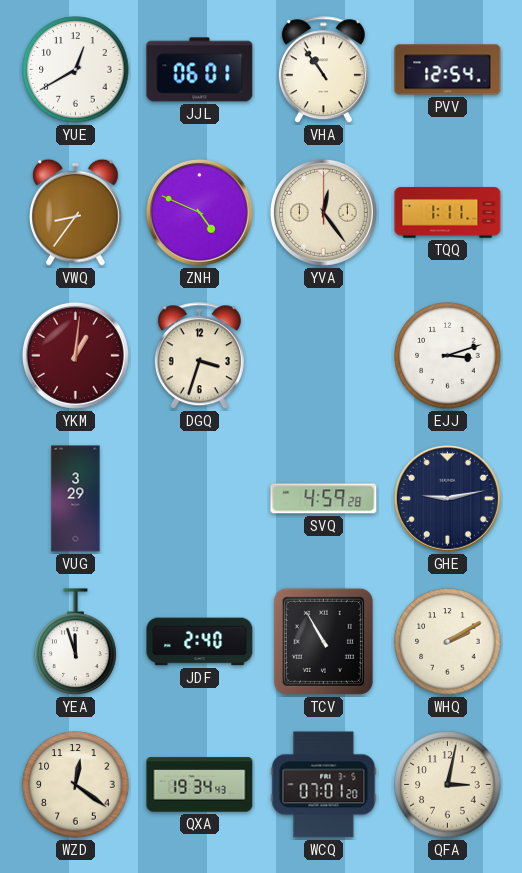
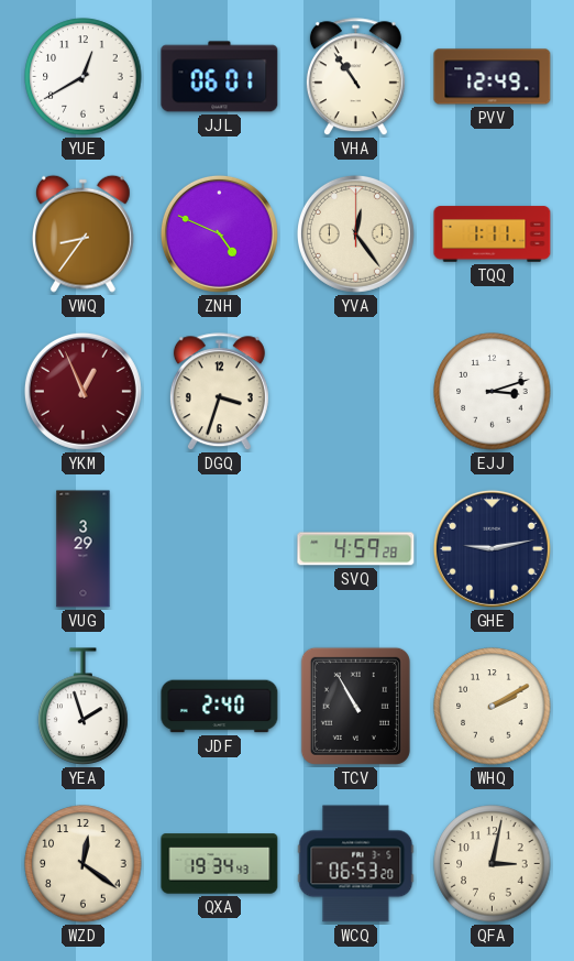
PVV: 12:54 -> 12:49 (493, 77)
YKM: 1:01 -> 12:56 (82, 391)
YEA: 11:57 -> 1:57 (84, 707)
WCQ: 07:01 -> 06:53 (356, 864)
